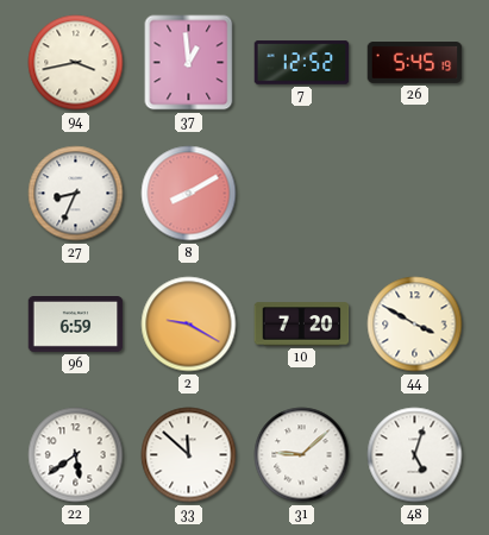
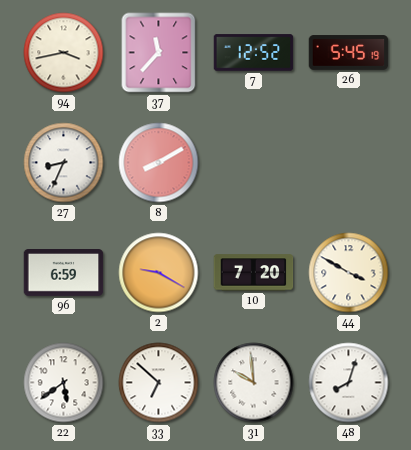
37: 12:59 -> 11:37 (159, 53)
33: 11:52 -> 6:52 (159, 383)
31: 9:08 -> 9:59 (254, 383)
48: 5:03 -> 8:03 (349, 383)
